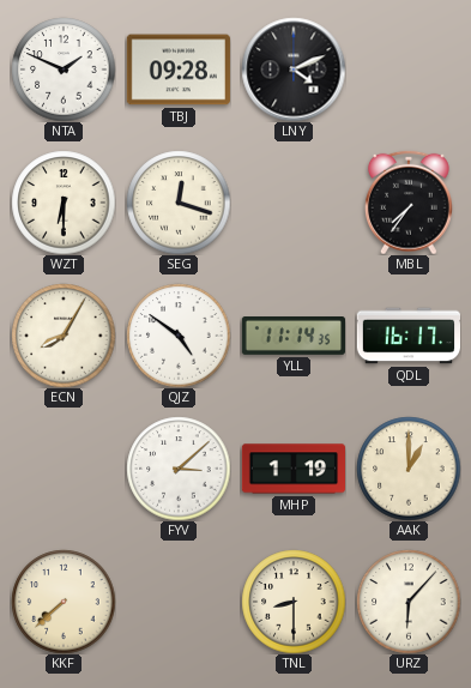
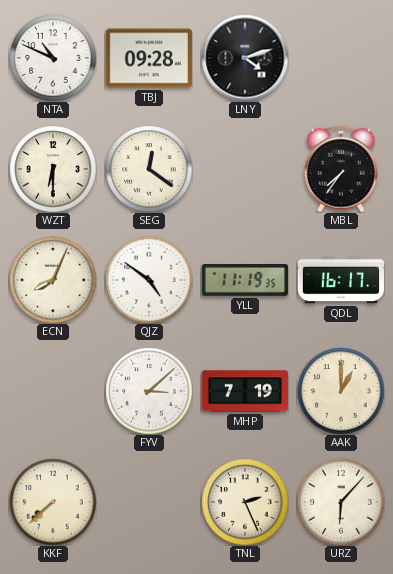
NTA: 1:49 -> 10:49 (53, 58)
LNY: 4:11 -> 4:12 (245, 58)
SEG: 12:18 -> 12:21 (149, 169)
ECN: 8:05 -> 8:04 (53, 280)
YLL: 11:14 -> 11:19 (244, 281)
MHP: 1:19 -> 7:19 (244, 391)
TNL: 8:30 -> 2:26 (245, 502)
